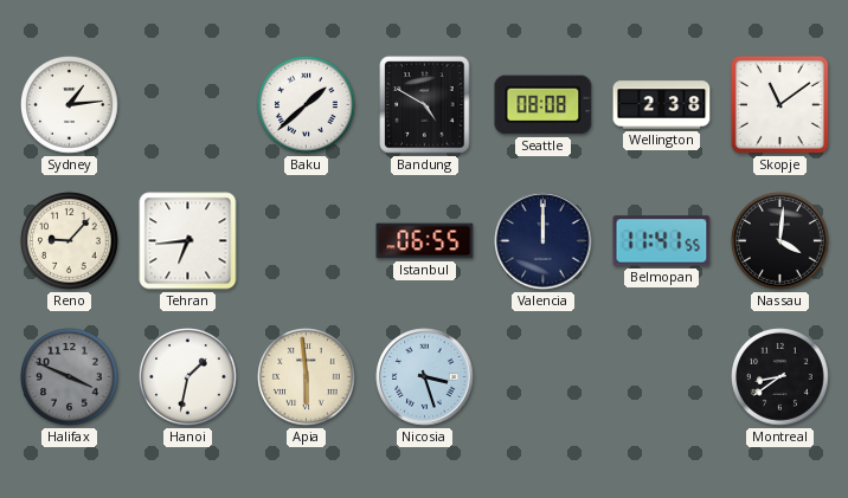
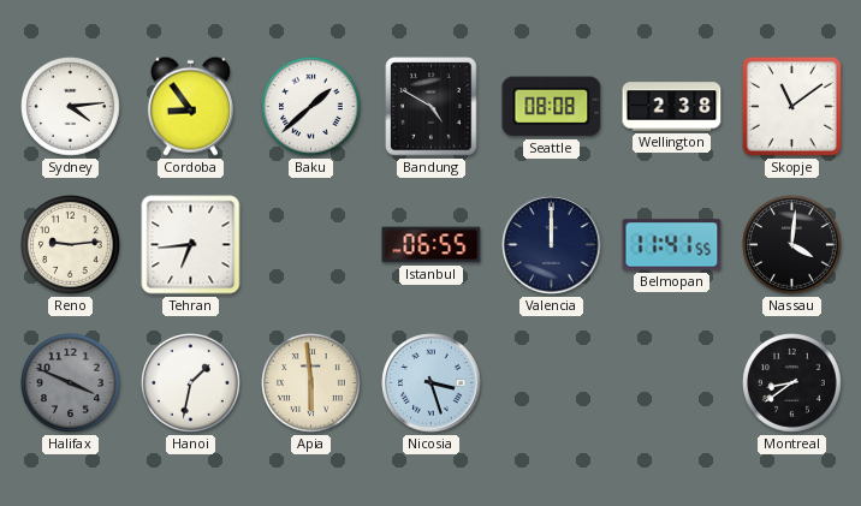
Sydney: 1:14 -> 4:14 (71, 107)
Cordoba: none -> 8:54 (190, 106)
Reno: 9:07 -> 9:14 (71, 245)
